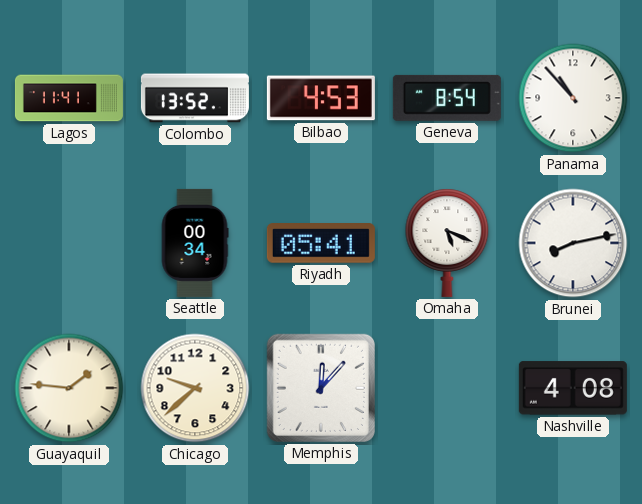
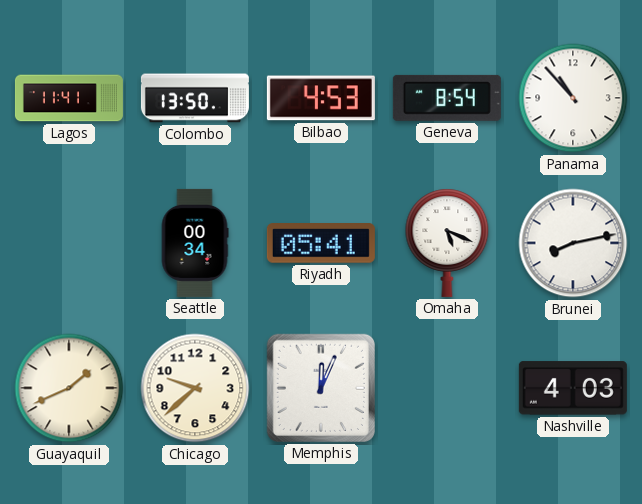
Colombo: 13:52 -> 13:50 (195, 98)
Guayaquil: 1:46 -> 1:41 (69, 388)
Memphis: 12:07 -> 12:04 (321, 388)
Nashville: 4:08 -> 4:03 (573, 388)
